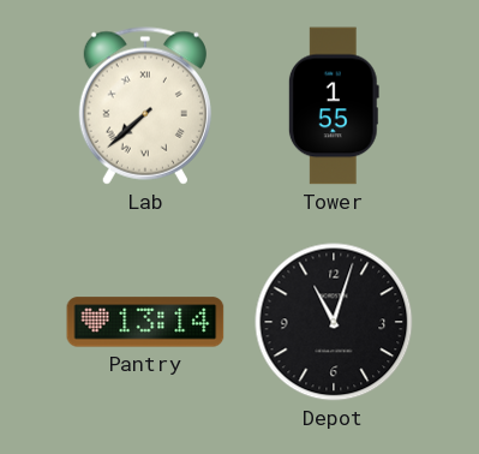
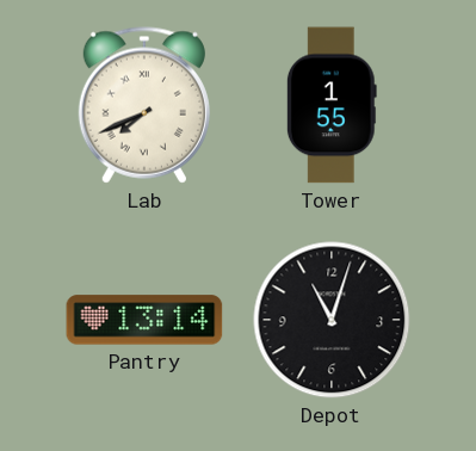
Lab: 7:38 -> 7:41 (144, 105)
